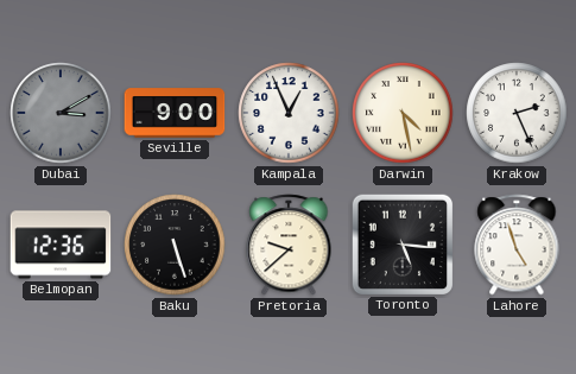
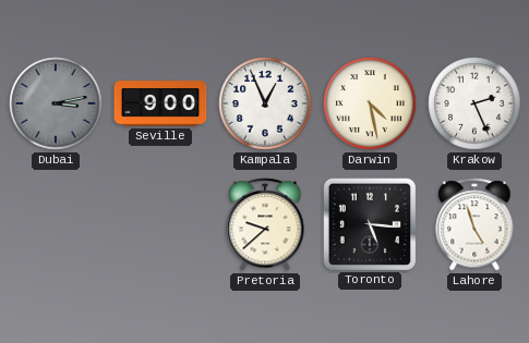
Dubai: 3:10 -> 3:13 (56, 103)
Belmopan: 12:36 -> none (61, 245)
Baku: 5:27 -> none (175, 245)
